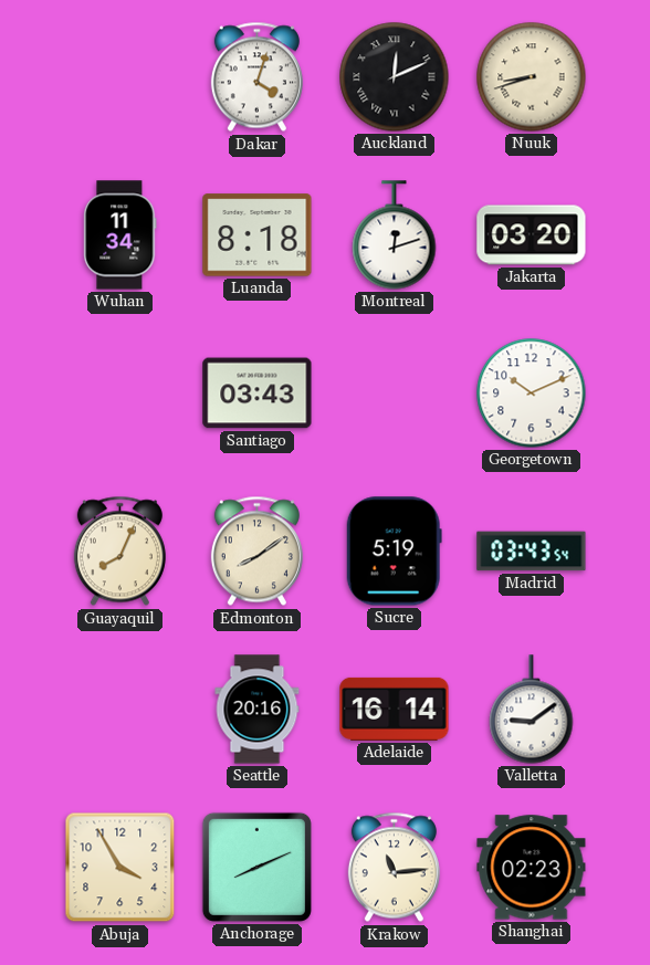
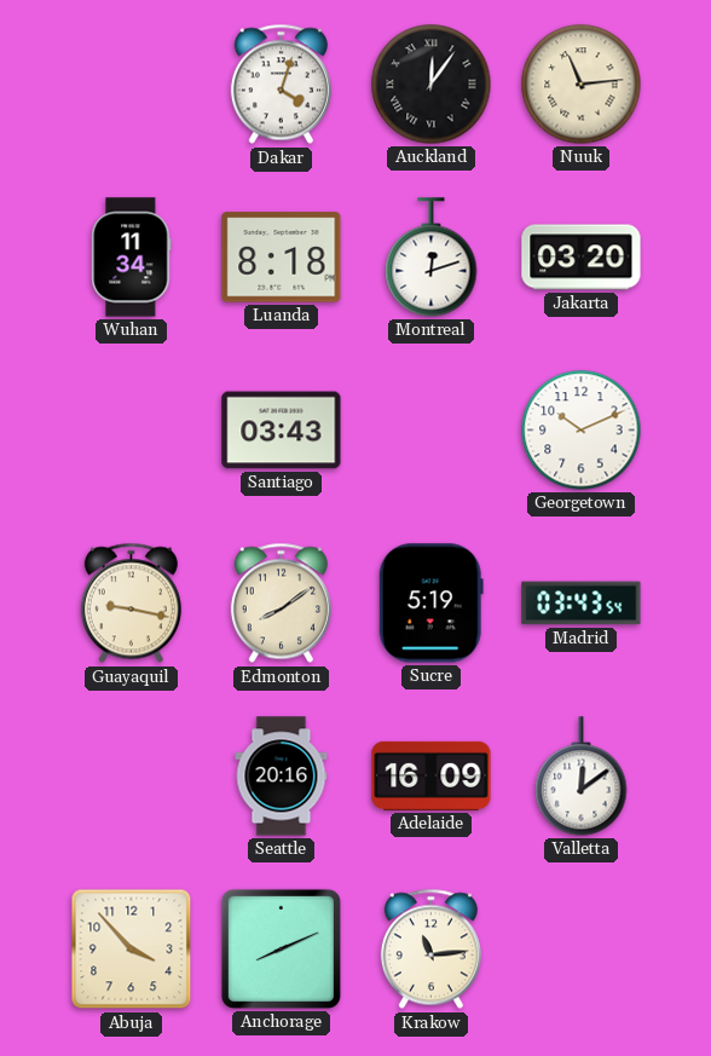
Auckland: 12:11 -> 12:06 (432, 85)
Nuuk: 8:42 -> 11:14 (582, 85)
Guayaquil: 8:04 -> 9:17 (131, 604)
Adelaide: 16:14 -> 16:09 (432, 775)
Valletta: 9:09 -> 12:09 (582, 777)
Abuja: 3:55 -> 3:53 (132, 950)
Shanghai: 02:23 -> none (532, 868)
